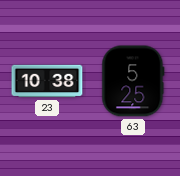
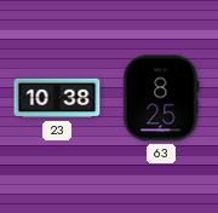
63: 5:25 -> 8:25 (161, 98)
